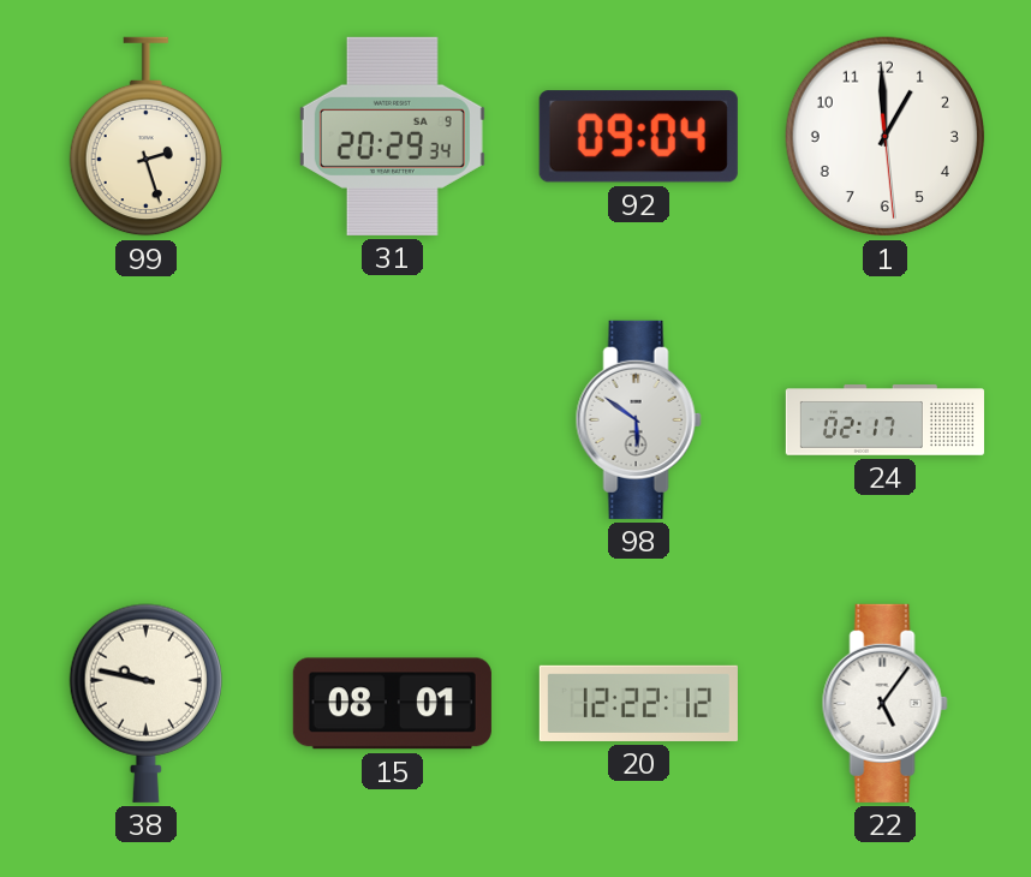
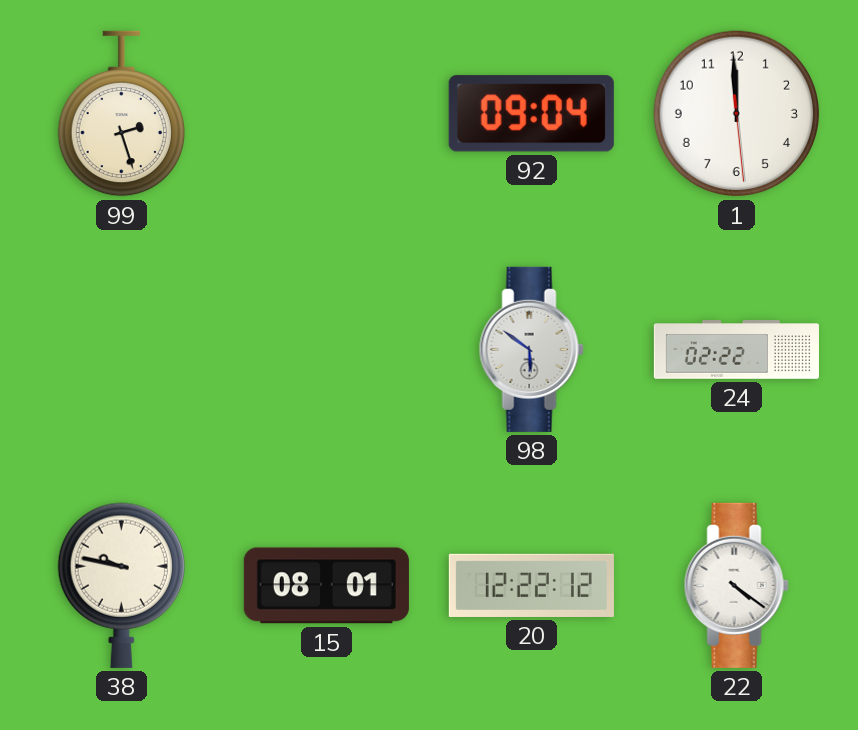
31: 20:29 -> none (392, 136)
1: 12:59 -> 11:59 (737, 114)
24: 02:17 -> 02:22 (736, 350)
22: 5:06 -> 4:21 (736, 585)
